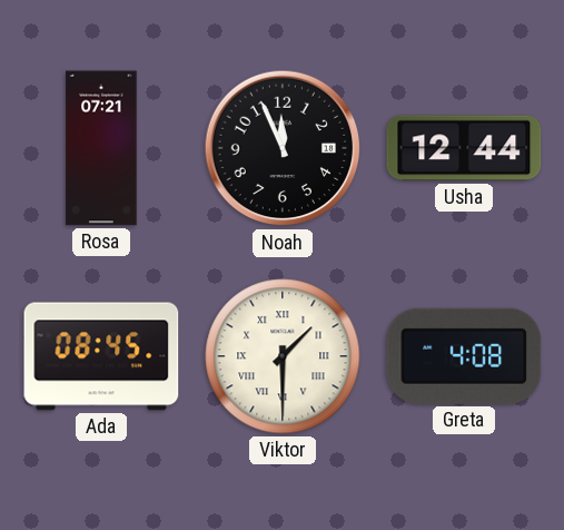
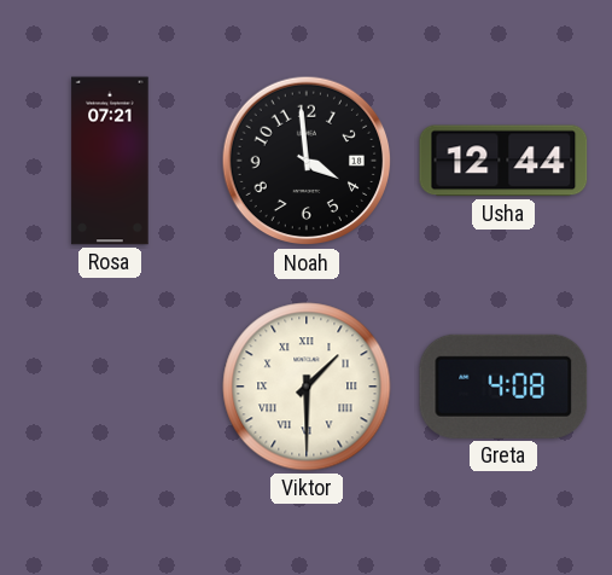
Noah: 11:56 -> 3:59 (307, 161)
Ada: 08:45 -> none (101, 356)
